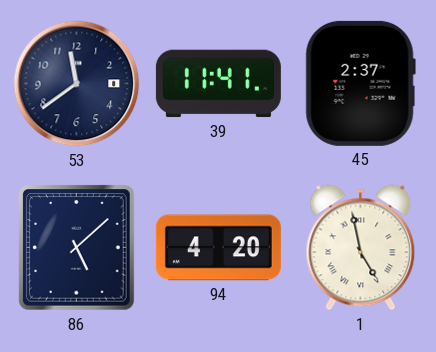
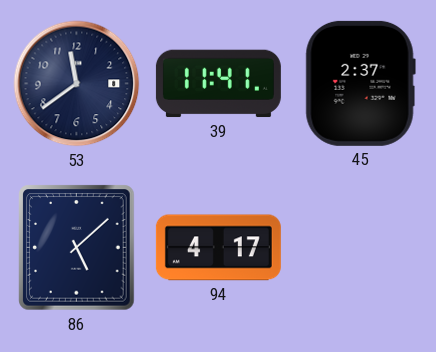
94: 4:20 -> 4:17 (218, 248)
1: 4:58 -> none (361, 248)
